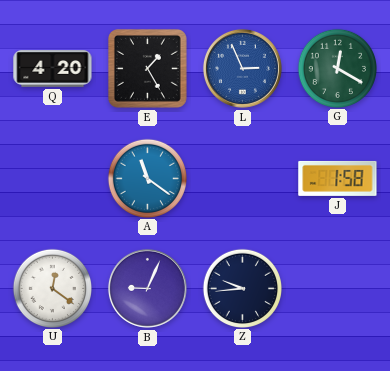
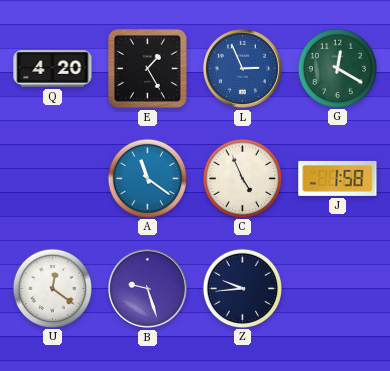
C: none -> 4:56 (242, 178)
B: 9:04 -> 9:27 (147, 288)
